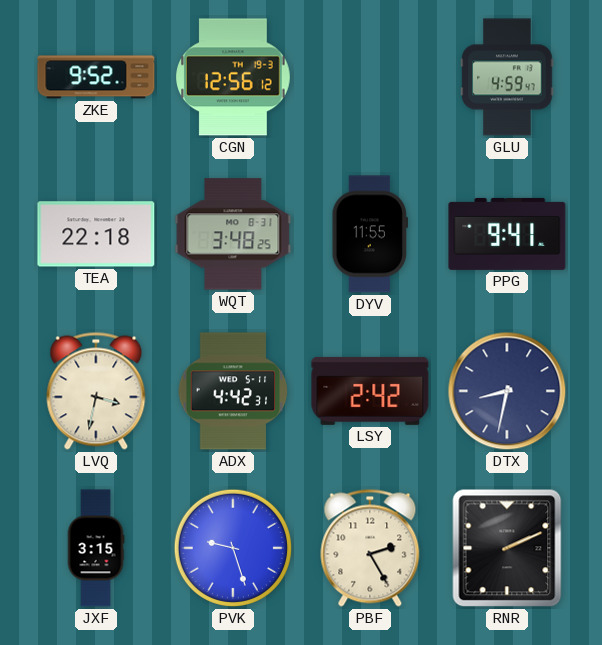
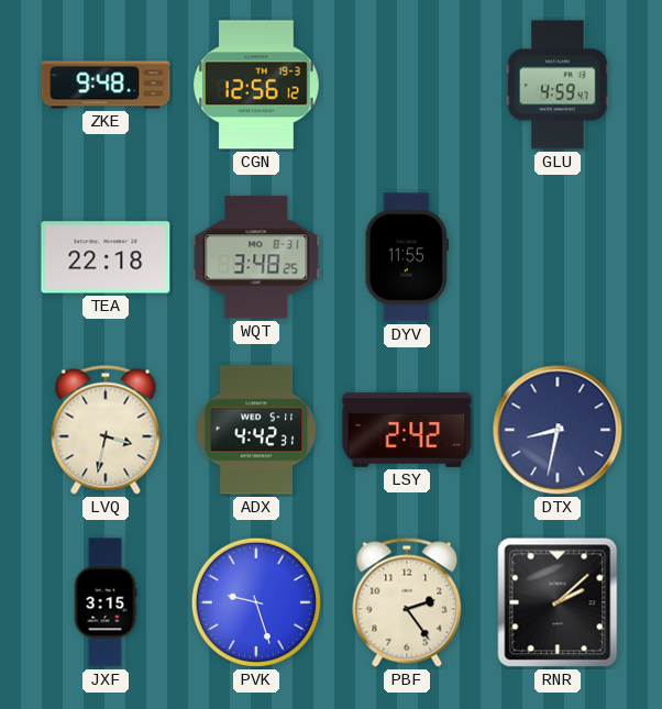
ZKE: 9:52 -> 9:48 (106, 85)
PPG: 9:41 -> none (507, 234)
PBF: 2:25 -> 2:24 (407, 602)
RNR: 2:11 -> 2:08 (558, 602)
